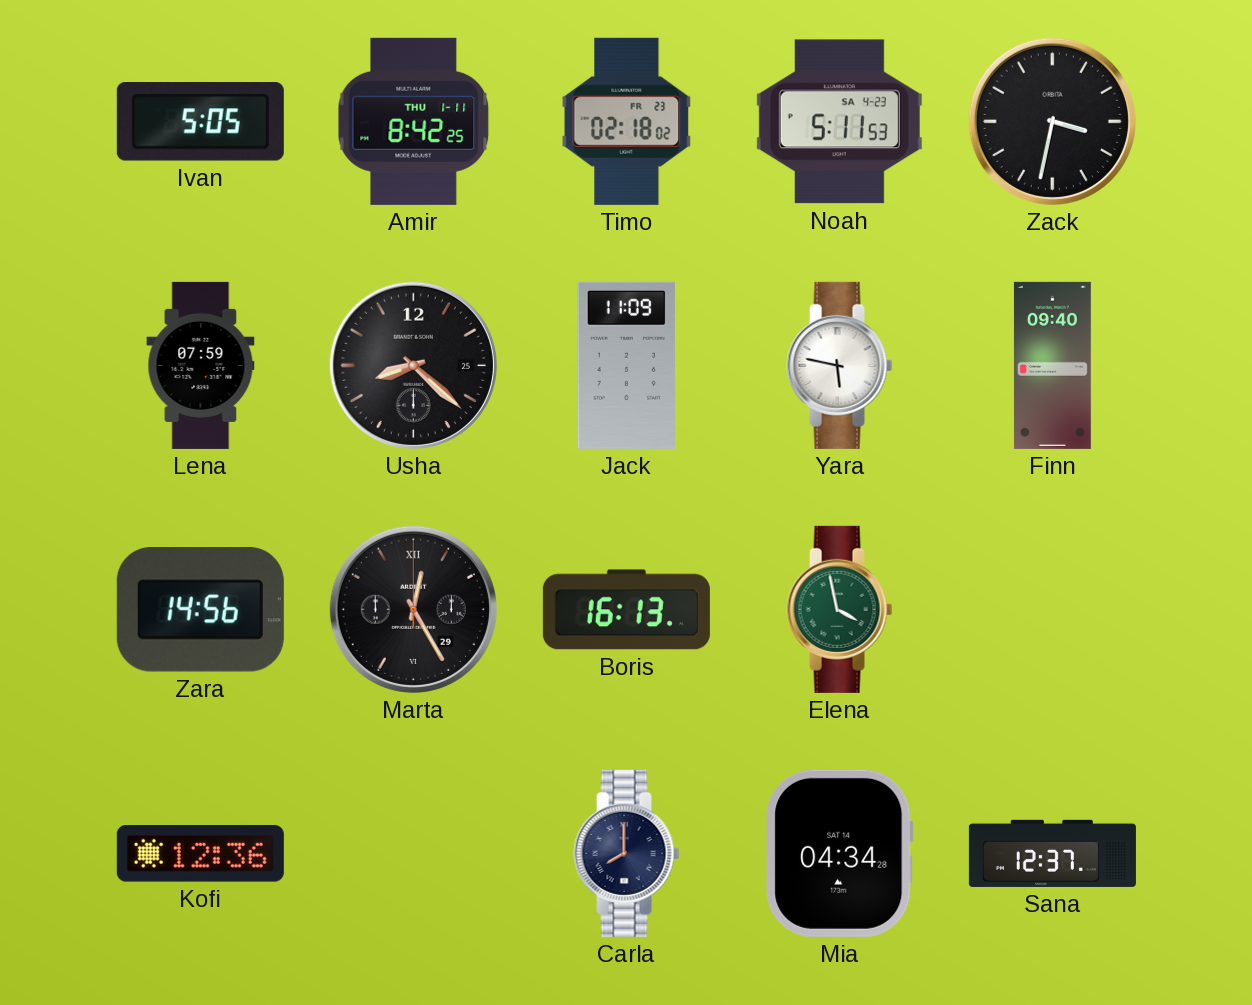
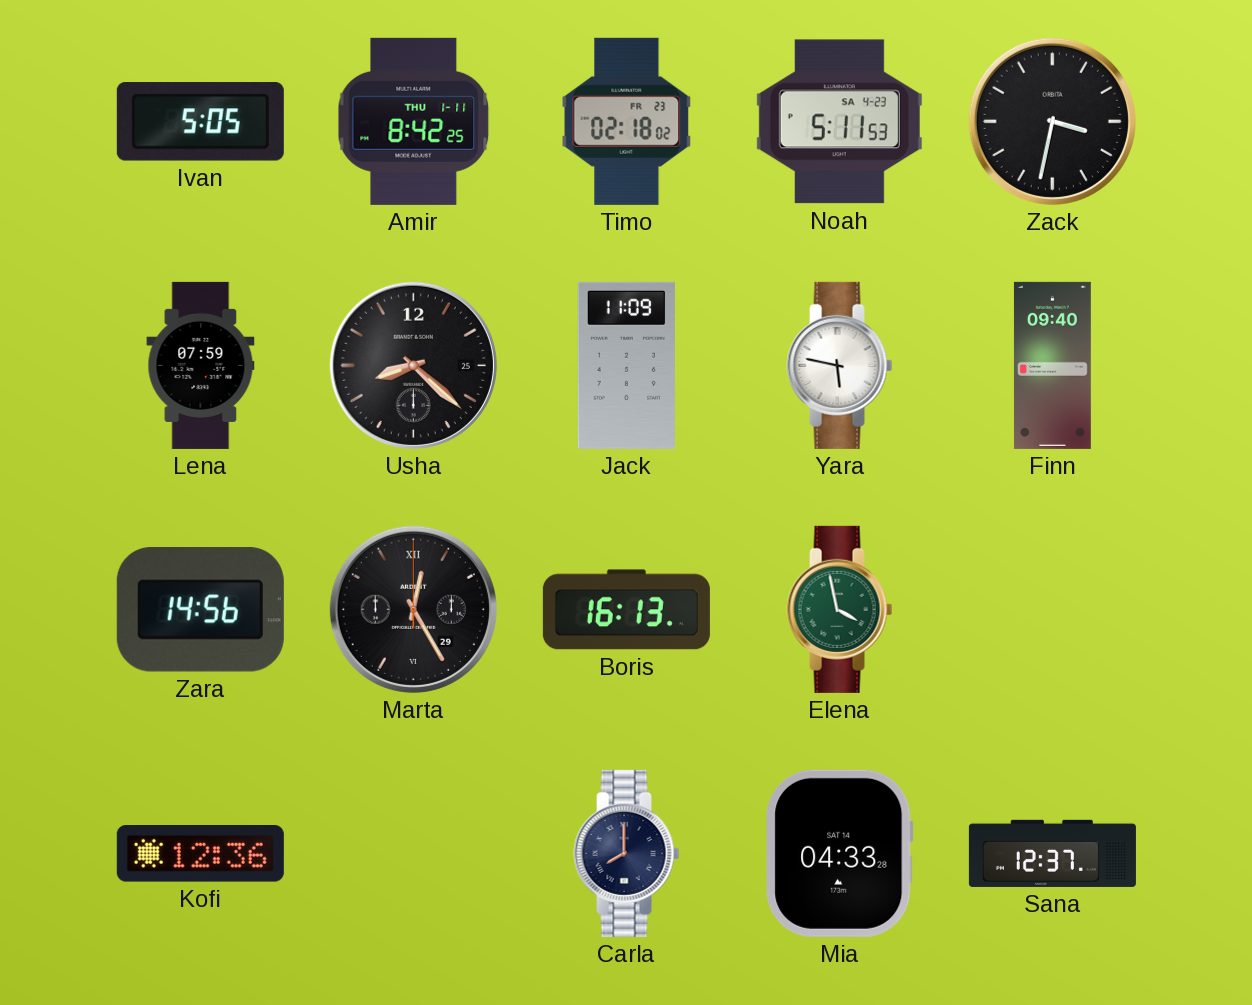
Mia: 04:34 -> 04:33 (840, 853)
